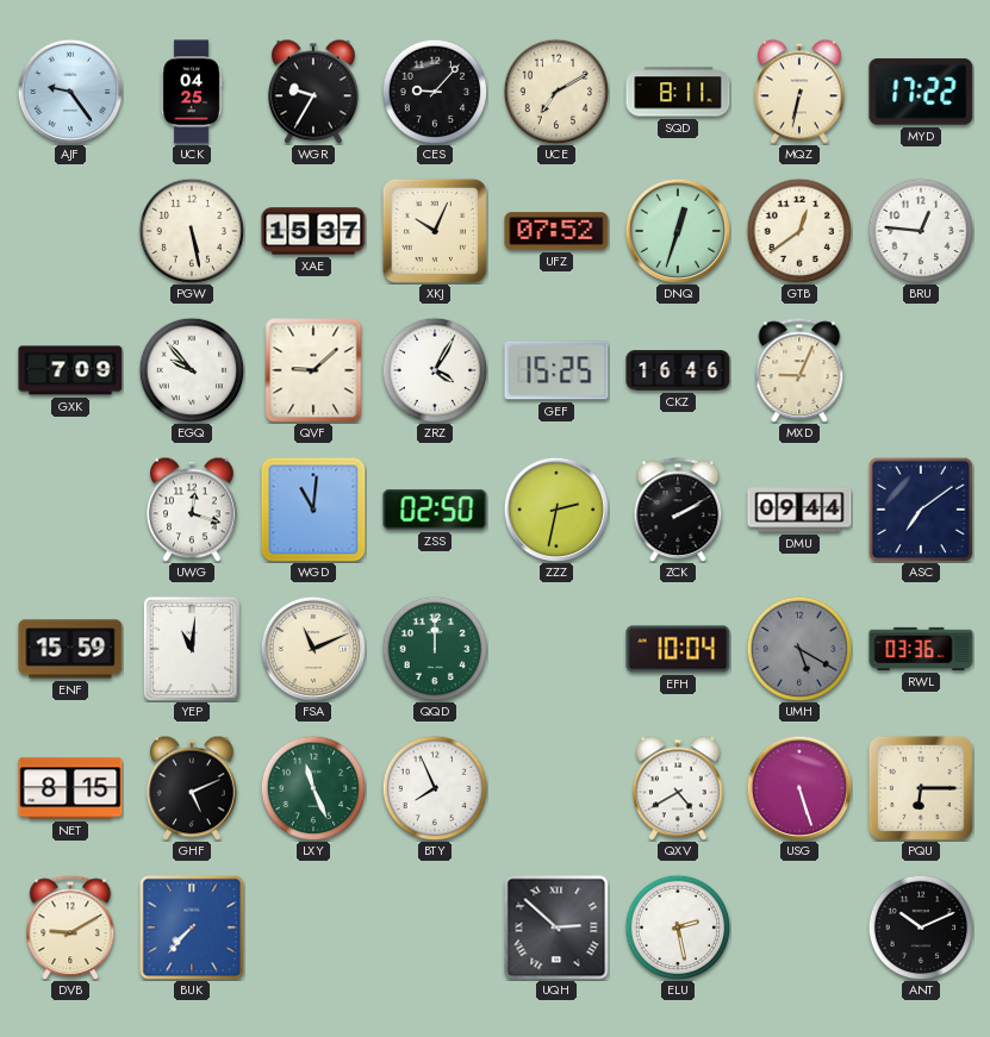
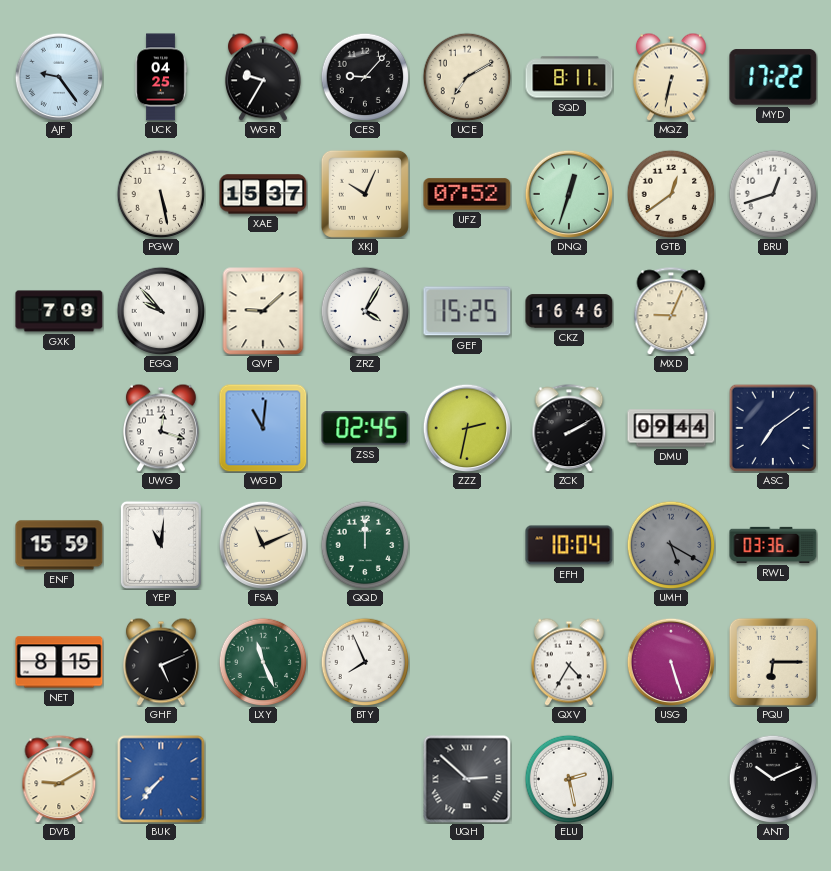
BRU: 12:46 -> 12:42 (773, 194)
ZSS: 02:50 -> 02:45 (365, 428)
QXV: 4:40 -> 4:35 (569, 662)
